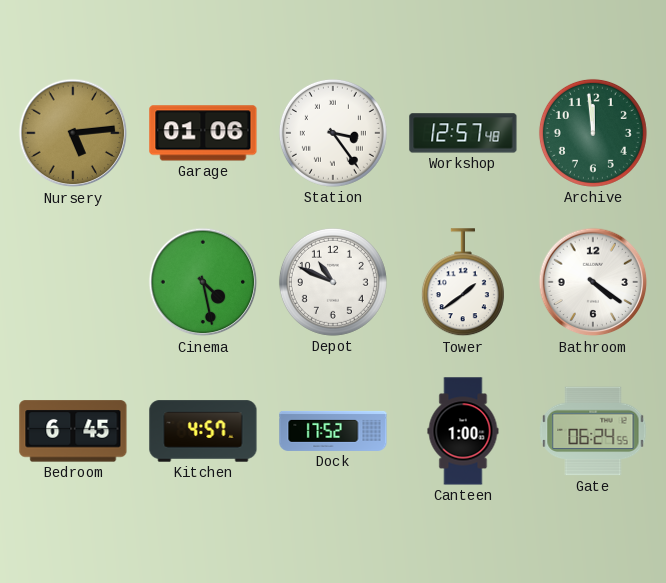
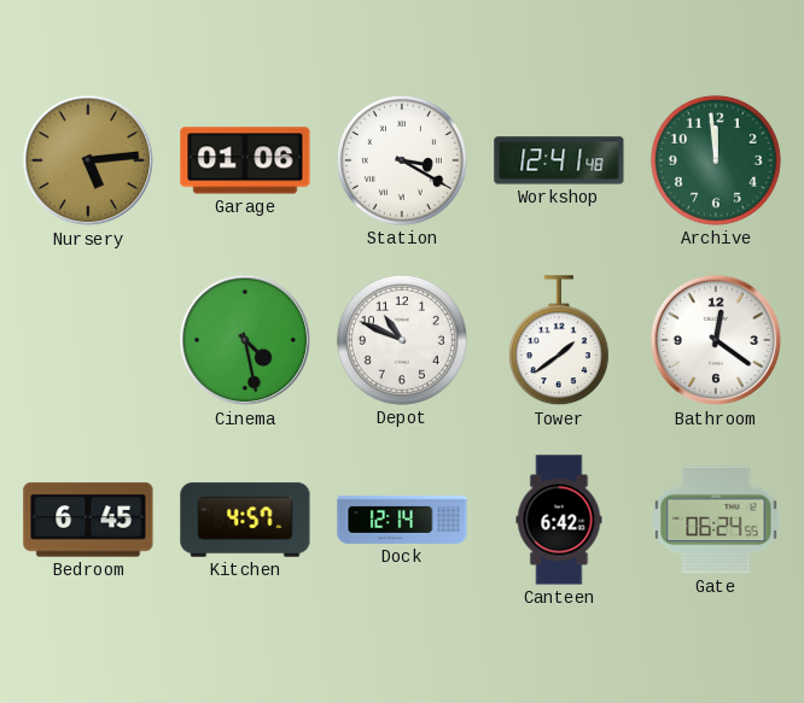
Station: 3:24 -> 3:20 (402, 160)
Workshop: 12:57 -> 12:41 (559, 160)
Bathroom: 4:21 -> 12:21 (716, 340)
Dock: 17:52 -> 12:14 (402, 520)
Canteen: 1:00 -> 6:42 (559, 520)
